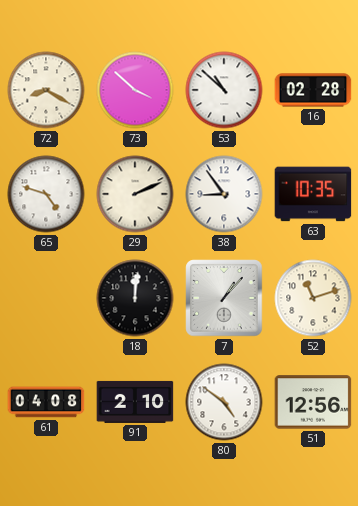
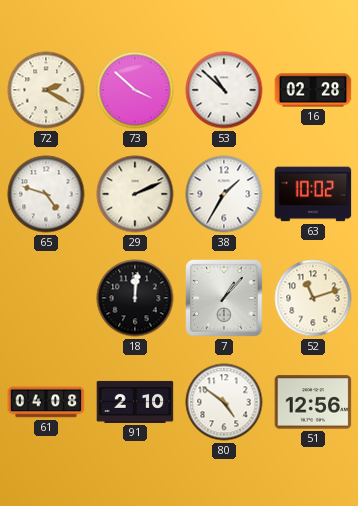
72: 8:20 -> 2:20 (46, 90)
38: 8:54 -> 1:35 (224, 194)
63: 10:35 -> 10:02 (313, 194)
